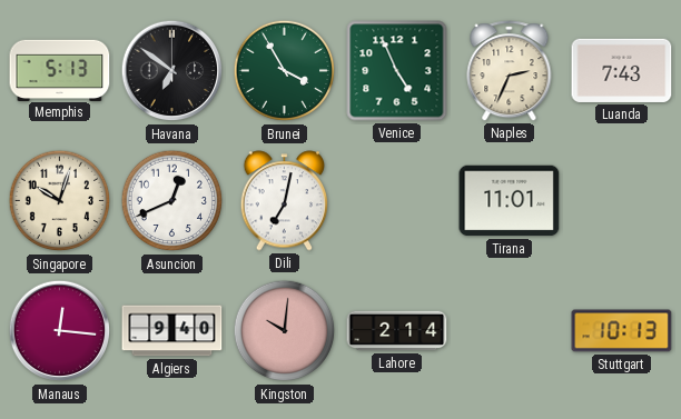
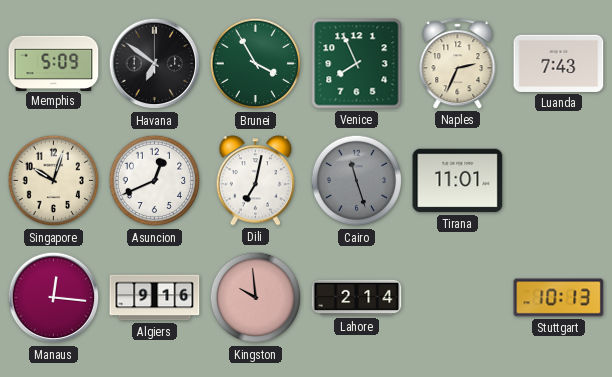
Memphis: 5:13 -> 5:09 (54, 63)
Venice: 4:56 -> 7:56 (357, 64)
Cairo: none -> 11:27 (357, 181)
Algiers: 9:40 -> 9:16 (155, 298)
Kingston: 10:01 -> 9:59 (256, 298)
